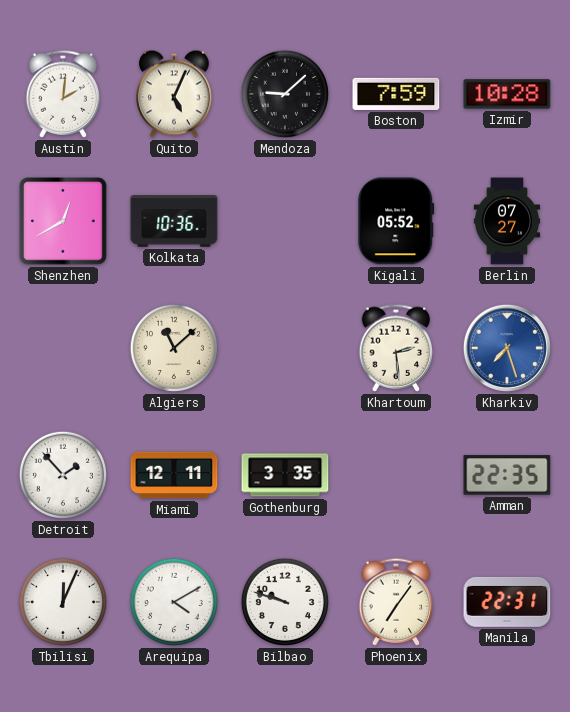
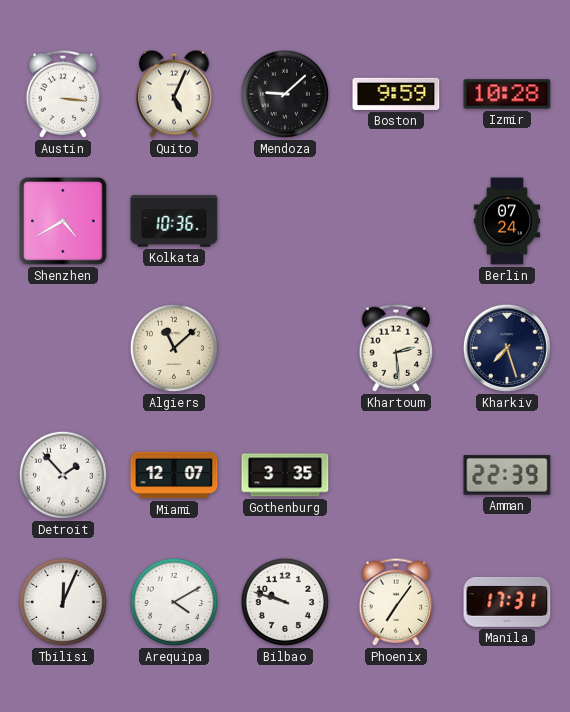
Austin: 2:01 -> 3:16 (63, 94)
Boston: 7:59 -> 9:59 (396, 94)
Shenzhen: 12:40 -> 4:40 (63, 221)
Kigali: 05:52 -> none (396, 221)
Berlin: 07:27 -> 07:24 (507, 221)
Kharkiv dial: blue -> navy (507, 348)
Miami: 12:11 -> 12:07 (174, 475)
Amman: 22:35 -> 22:39 (507, 475)
Manila: 22:31 -> 17:31 (507, 602)
